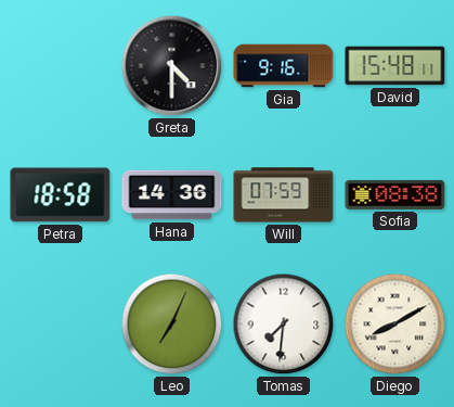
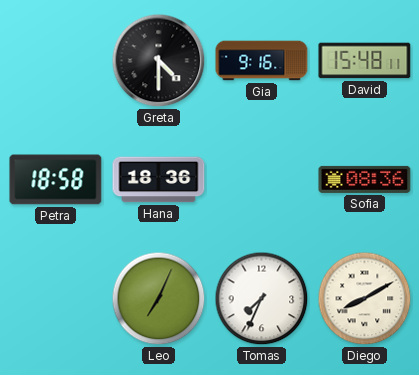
Hana: 14:36 -> 18:36 (159, 180)
Will: 07:59 -> none (284, 195)
Sofia: 08:38 -> 08:36 (365, 179)
Tomas: 7:31 -> 7:34 (262, 299)
